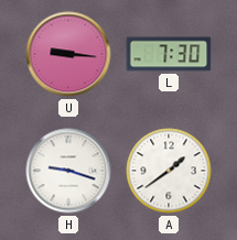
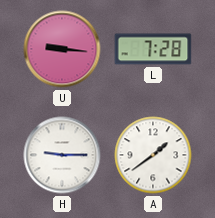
L: 7:30 -> 7:28 (153, 49)
H: 9:18 -> 9:15 (62, 155)
